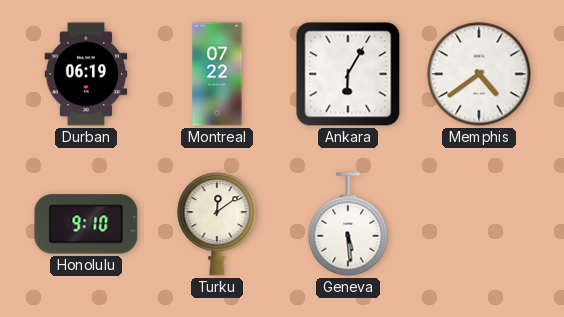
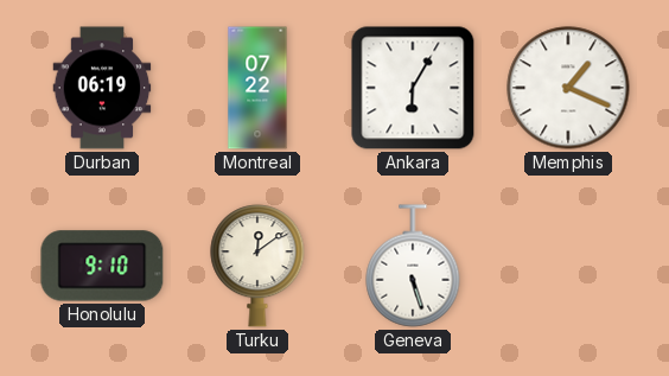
Memphis: 4:39 -> 1:19 (568, 88)
Geneva: 5:29 -> 5:27 (413, 266)
